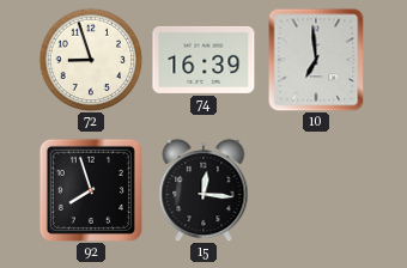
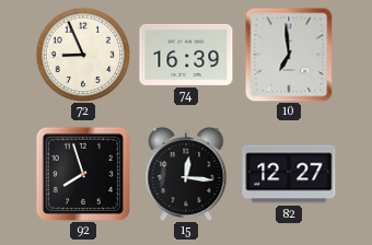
72: 8:57 -> 8:56 (83, 55)
82: none -> 12:27 (289, 174)
